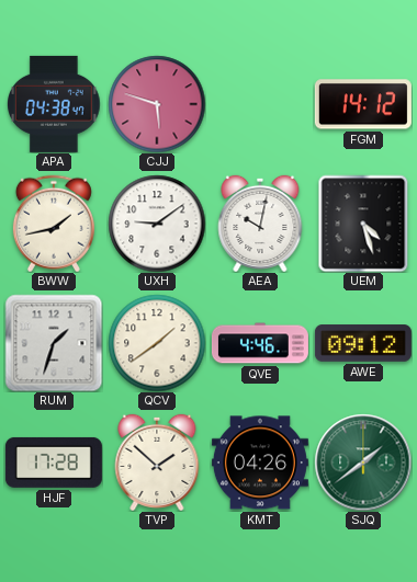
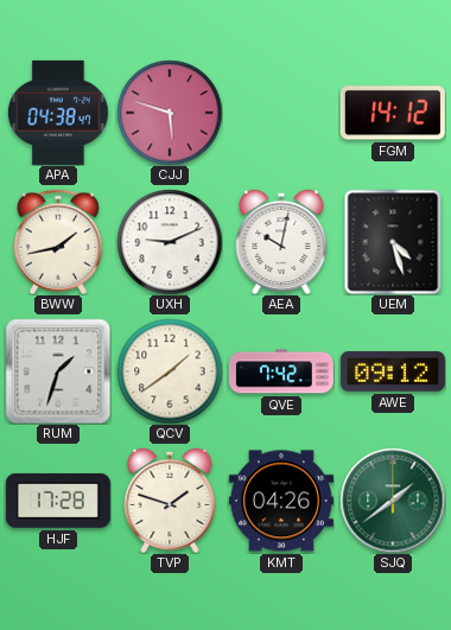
UXH: 9:09 -> 9:11 (170, 242)
QVE: 4:46 -> 7:42 (281, 371)
TVP: 1:52 -> 1:48 (170, 501)
